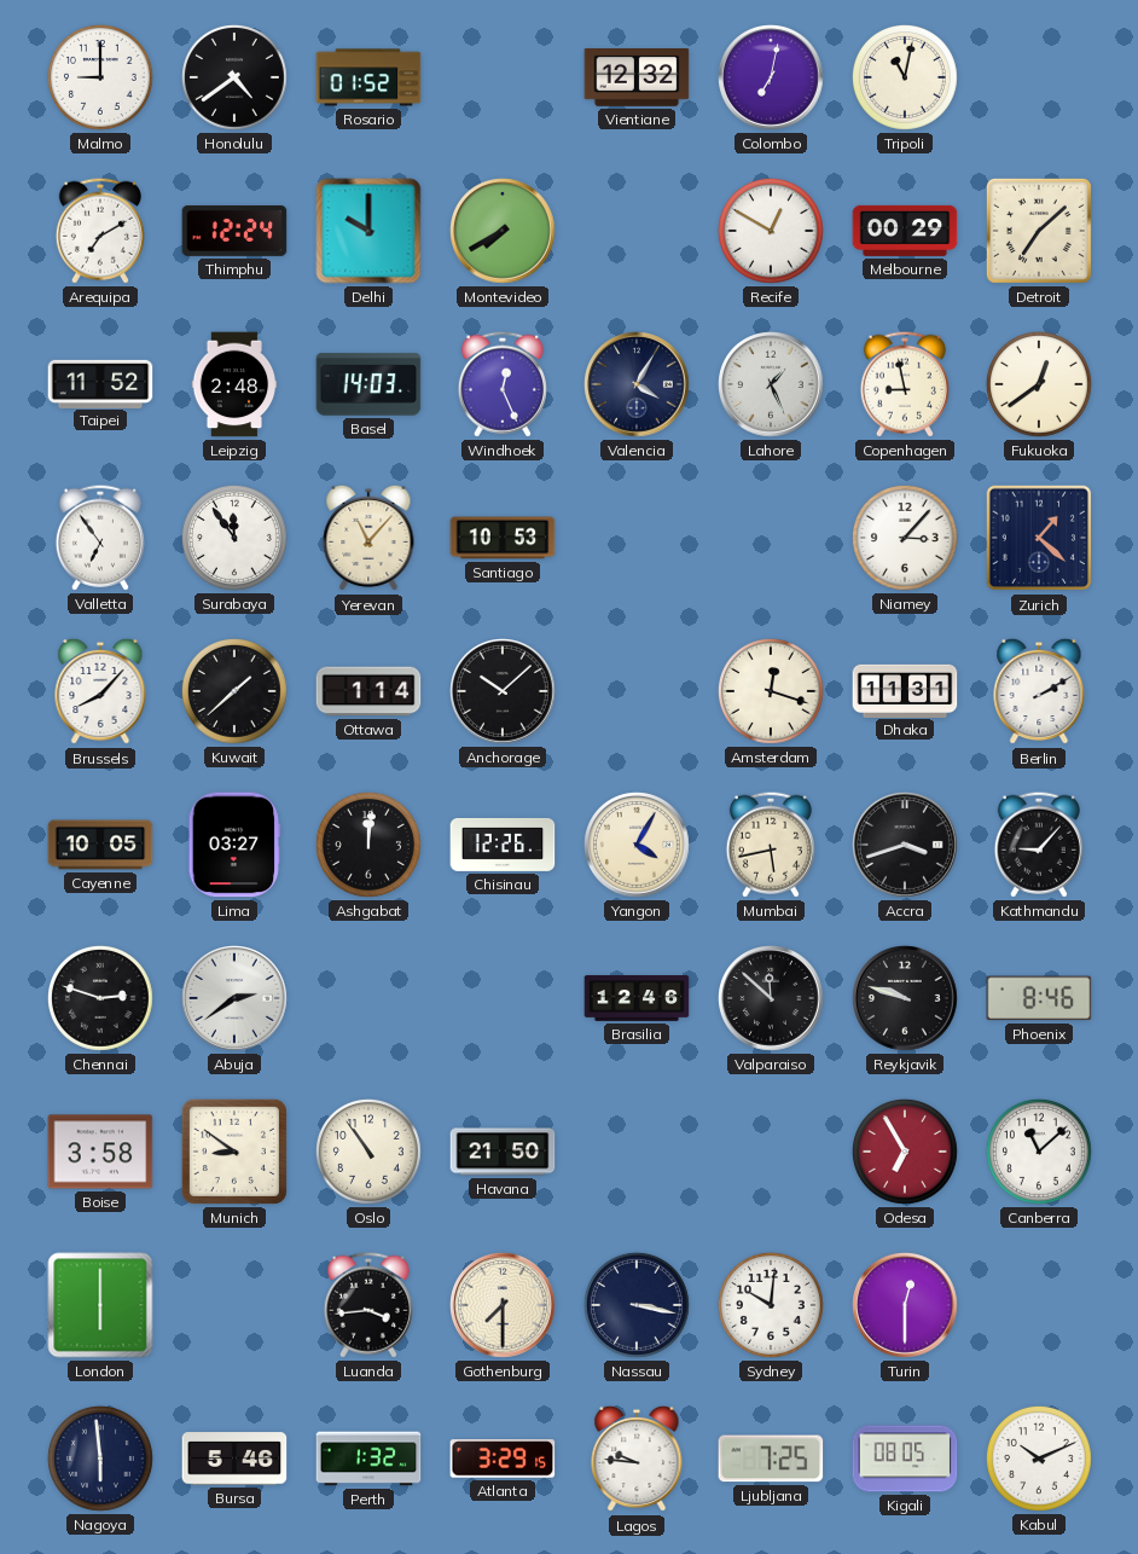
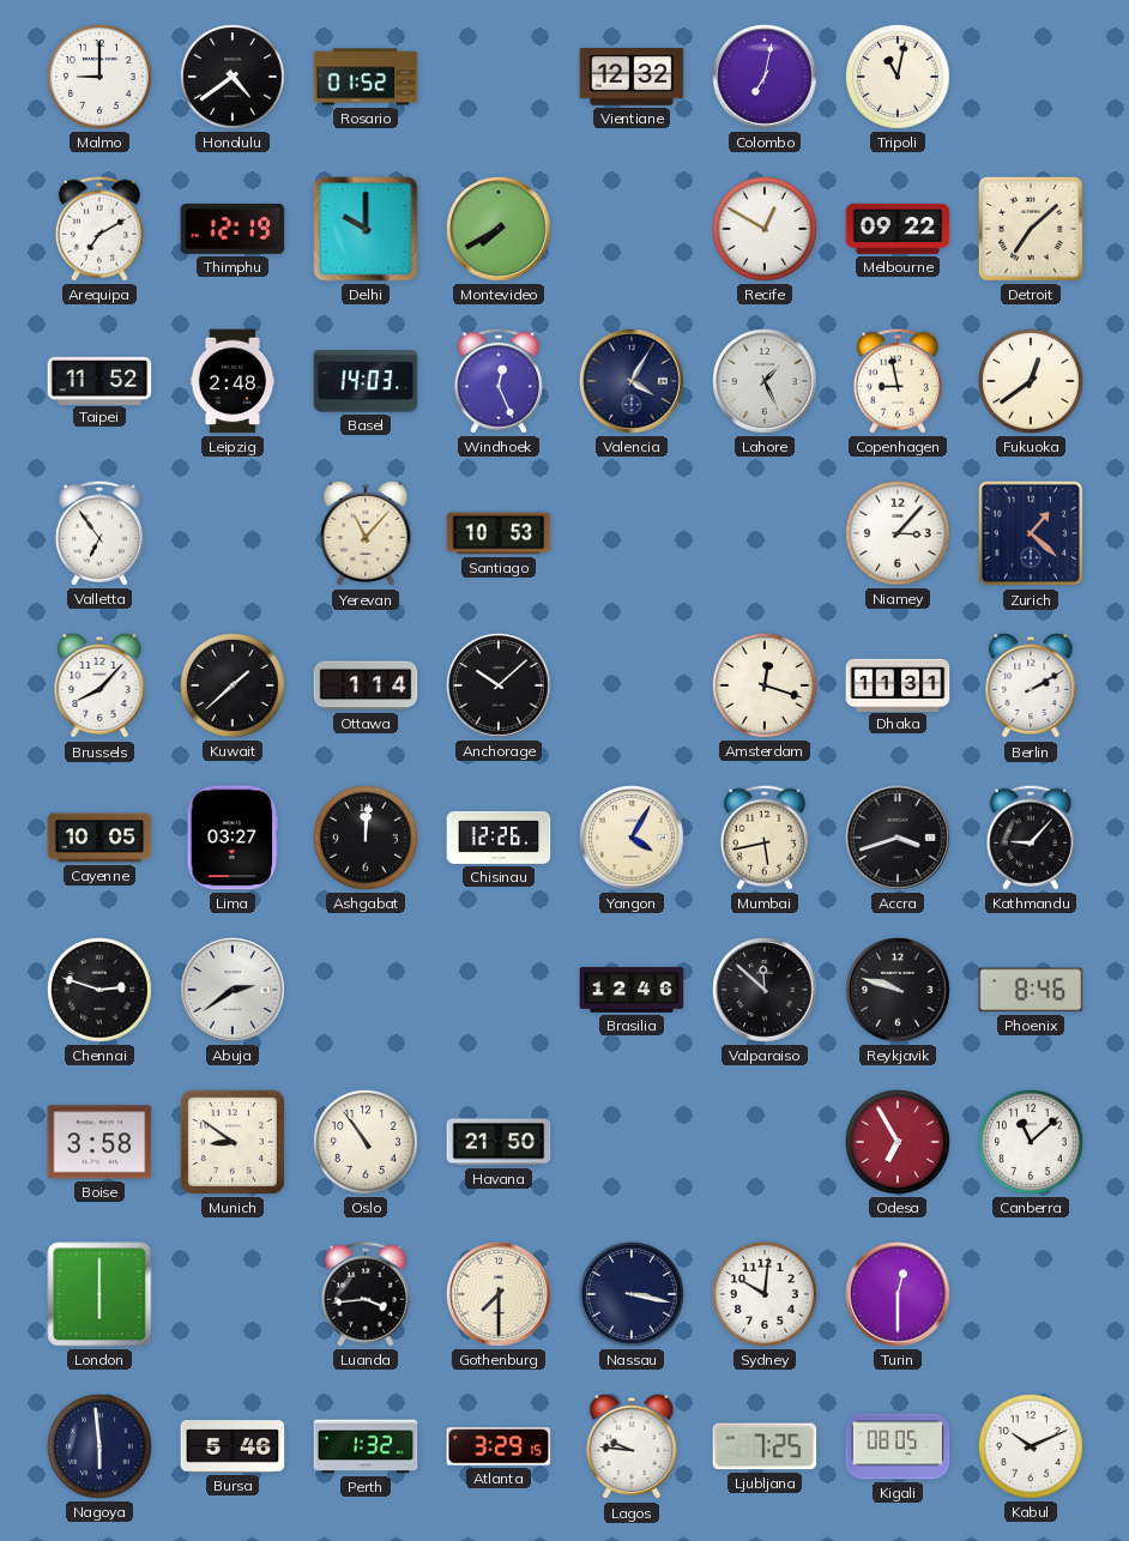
Thimphu: 12:24 -> 12:19 (233, 229)
Melbourne: 00:29 -> 09:22 (898, 229)
Surabaya: 11:54 -> none (234, 538)
